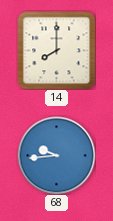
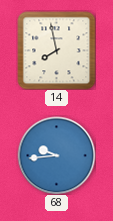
14: 8:00 -> 7:58 (56, 50)
